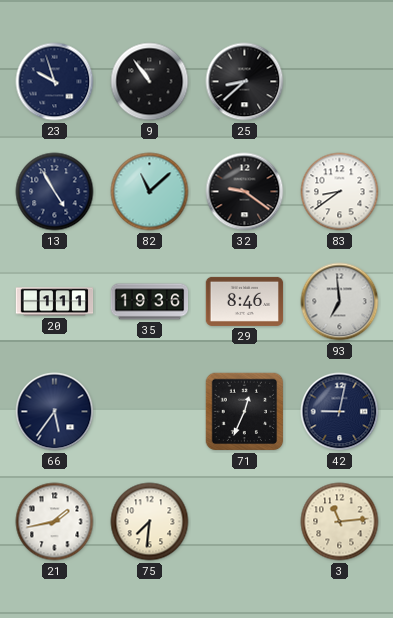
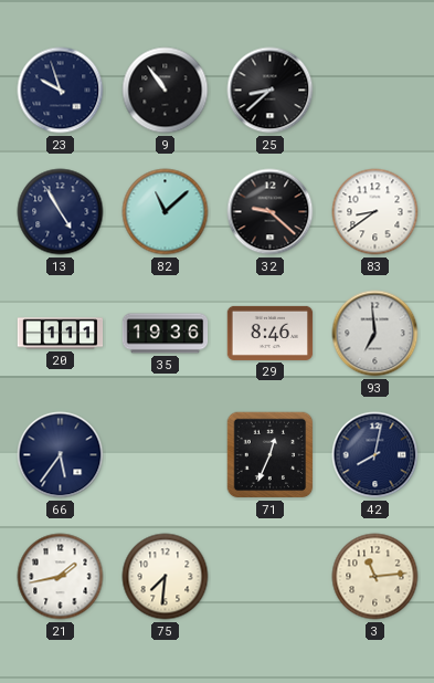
32: 9:21 -> 9:22 (271, 212)
42: 9:02 -> 8:02 (375, 455)
